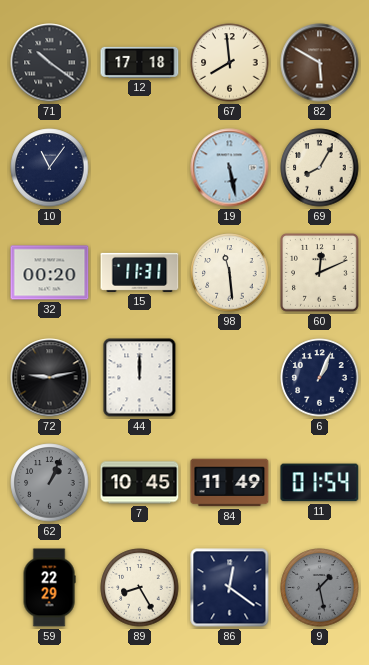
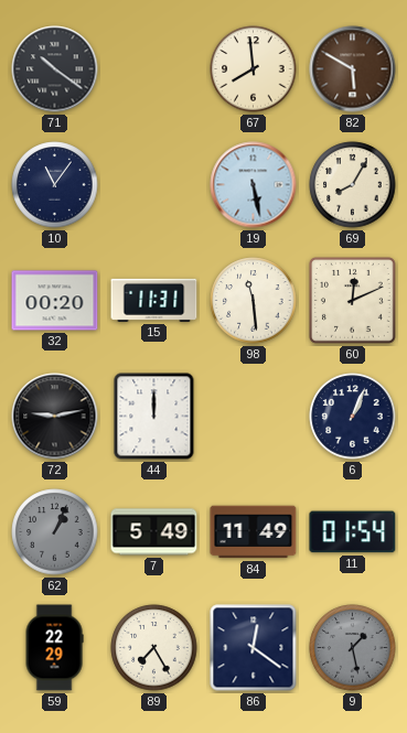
12: 17:18 -> none (140, 62)
7: 10:45 -> 5:49 (154, 532)
89: 8:25 -> 7:25 (154, 648)
